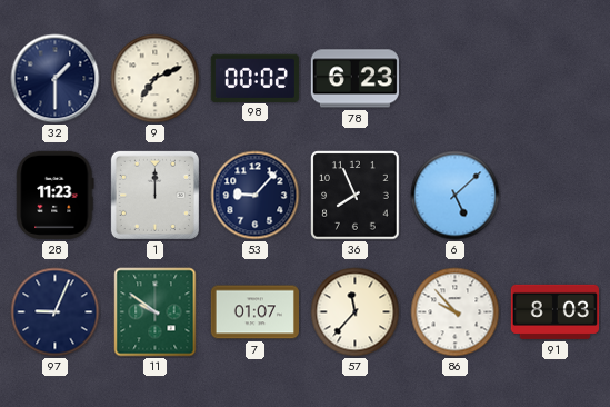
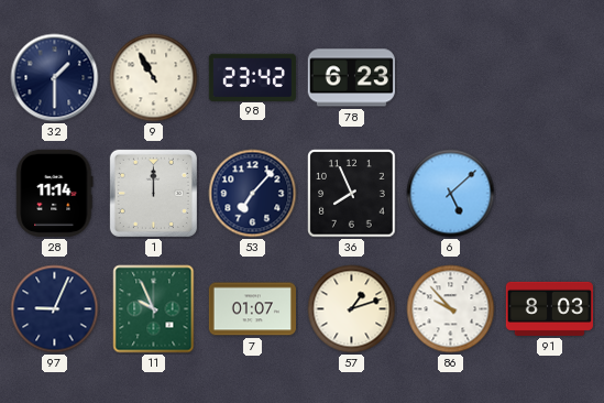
9: 7:11 -> 10:55 (154, 78)
98: 00:02 -> 23:42 (252, 77)
28: 11:23 -> 11:14 (55, 193)
53: 9:07 -> 7:07 (253, 194)
11: 9:51 -> 9:56 (154, 309)
57: 11:37 -> 1:12 (352, 309)
